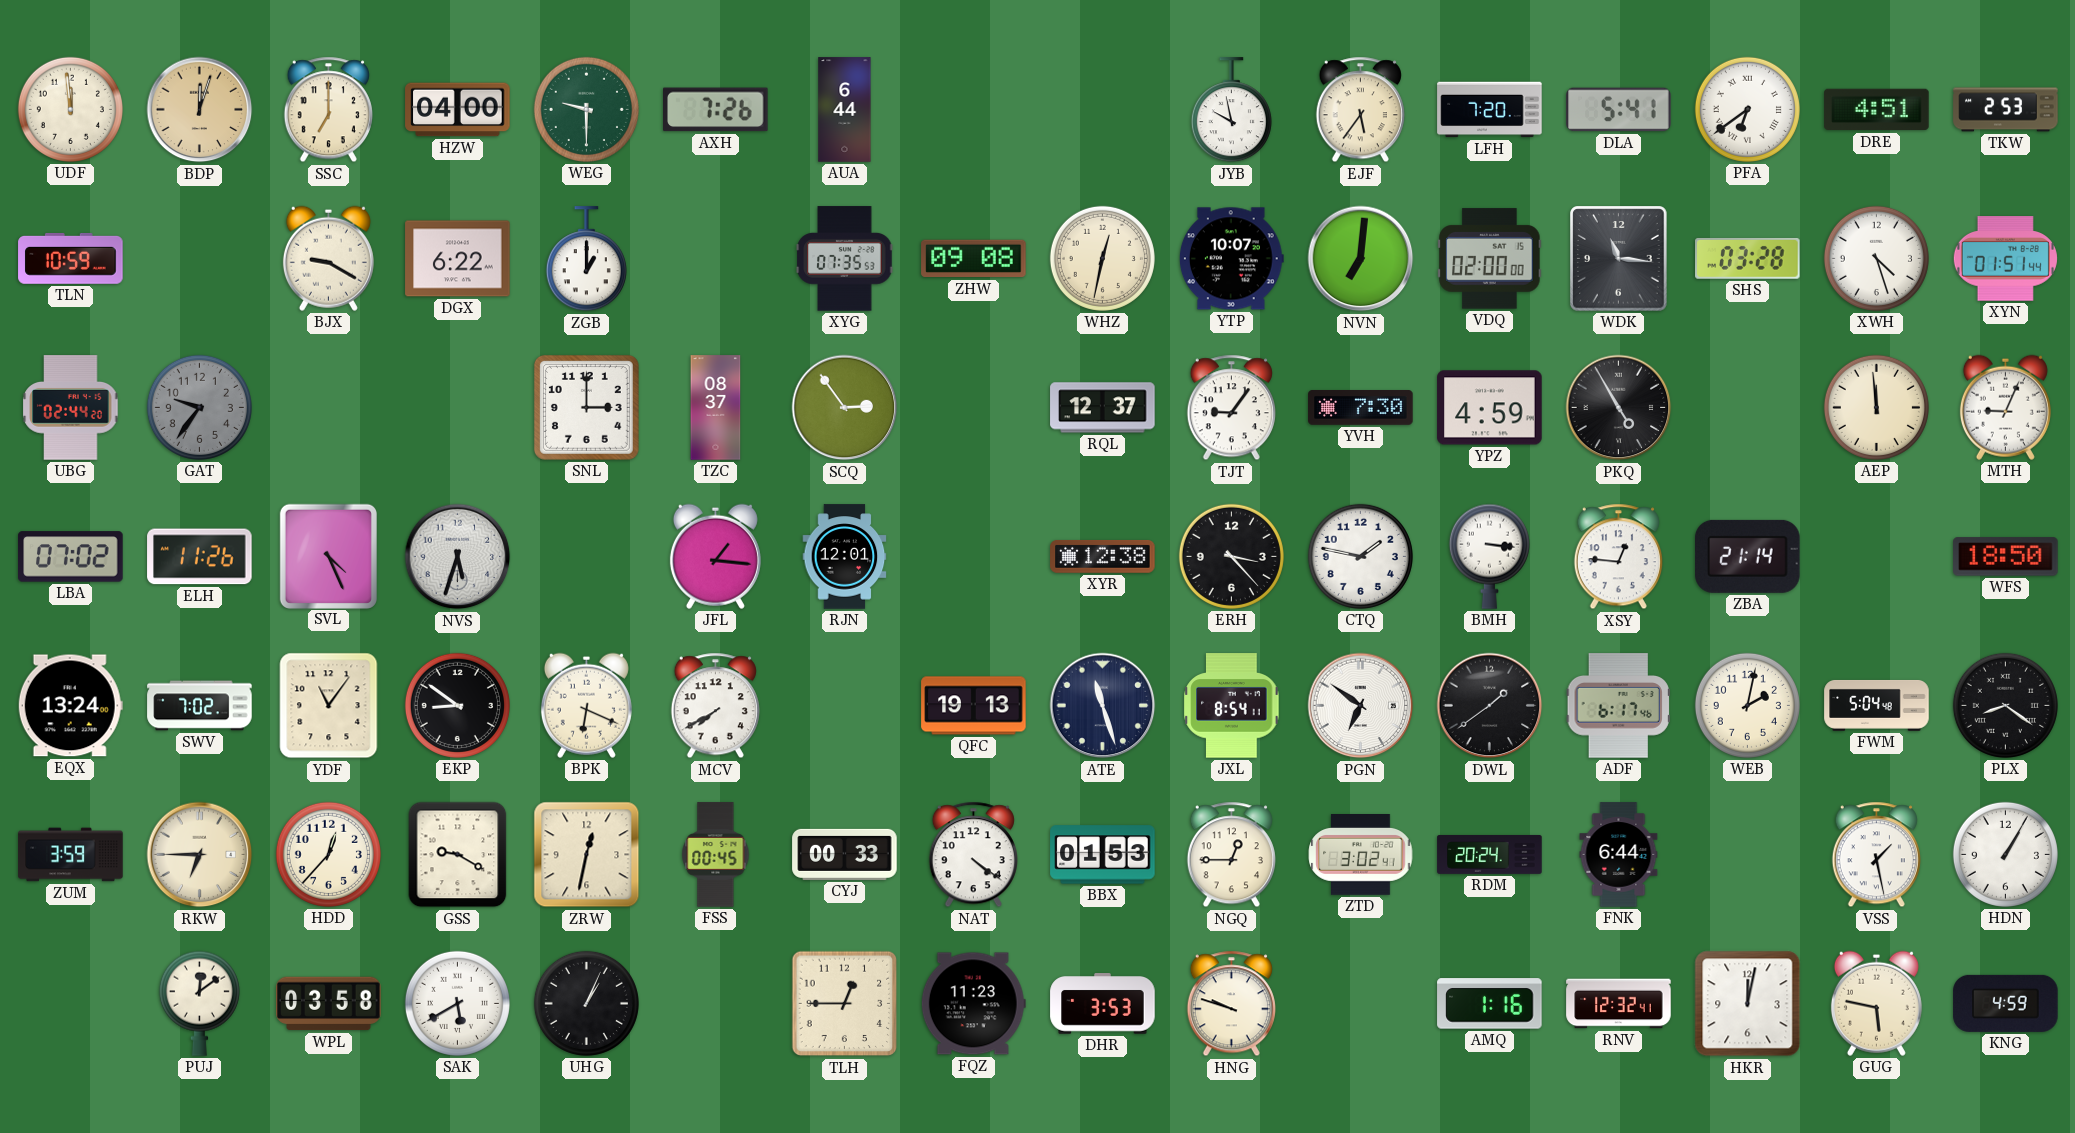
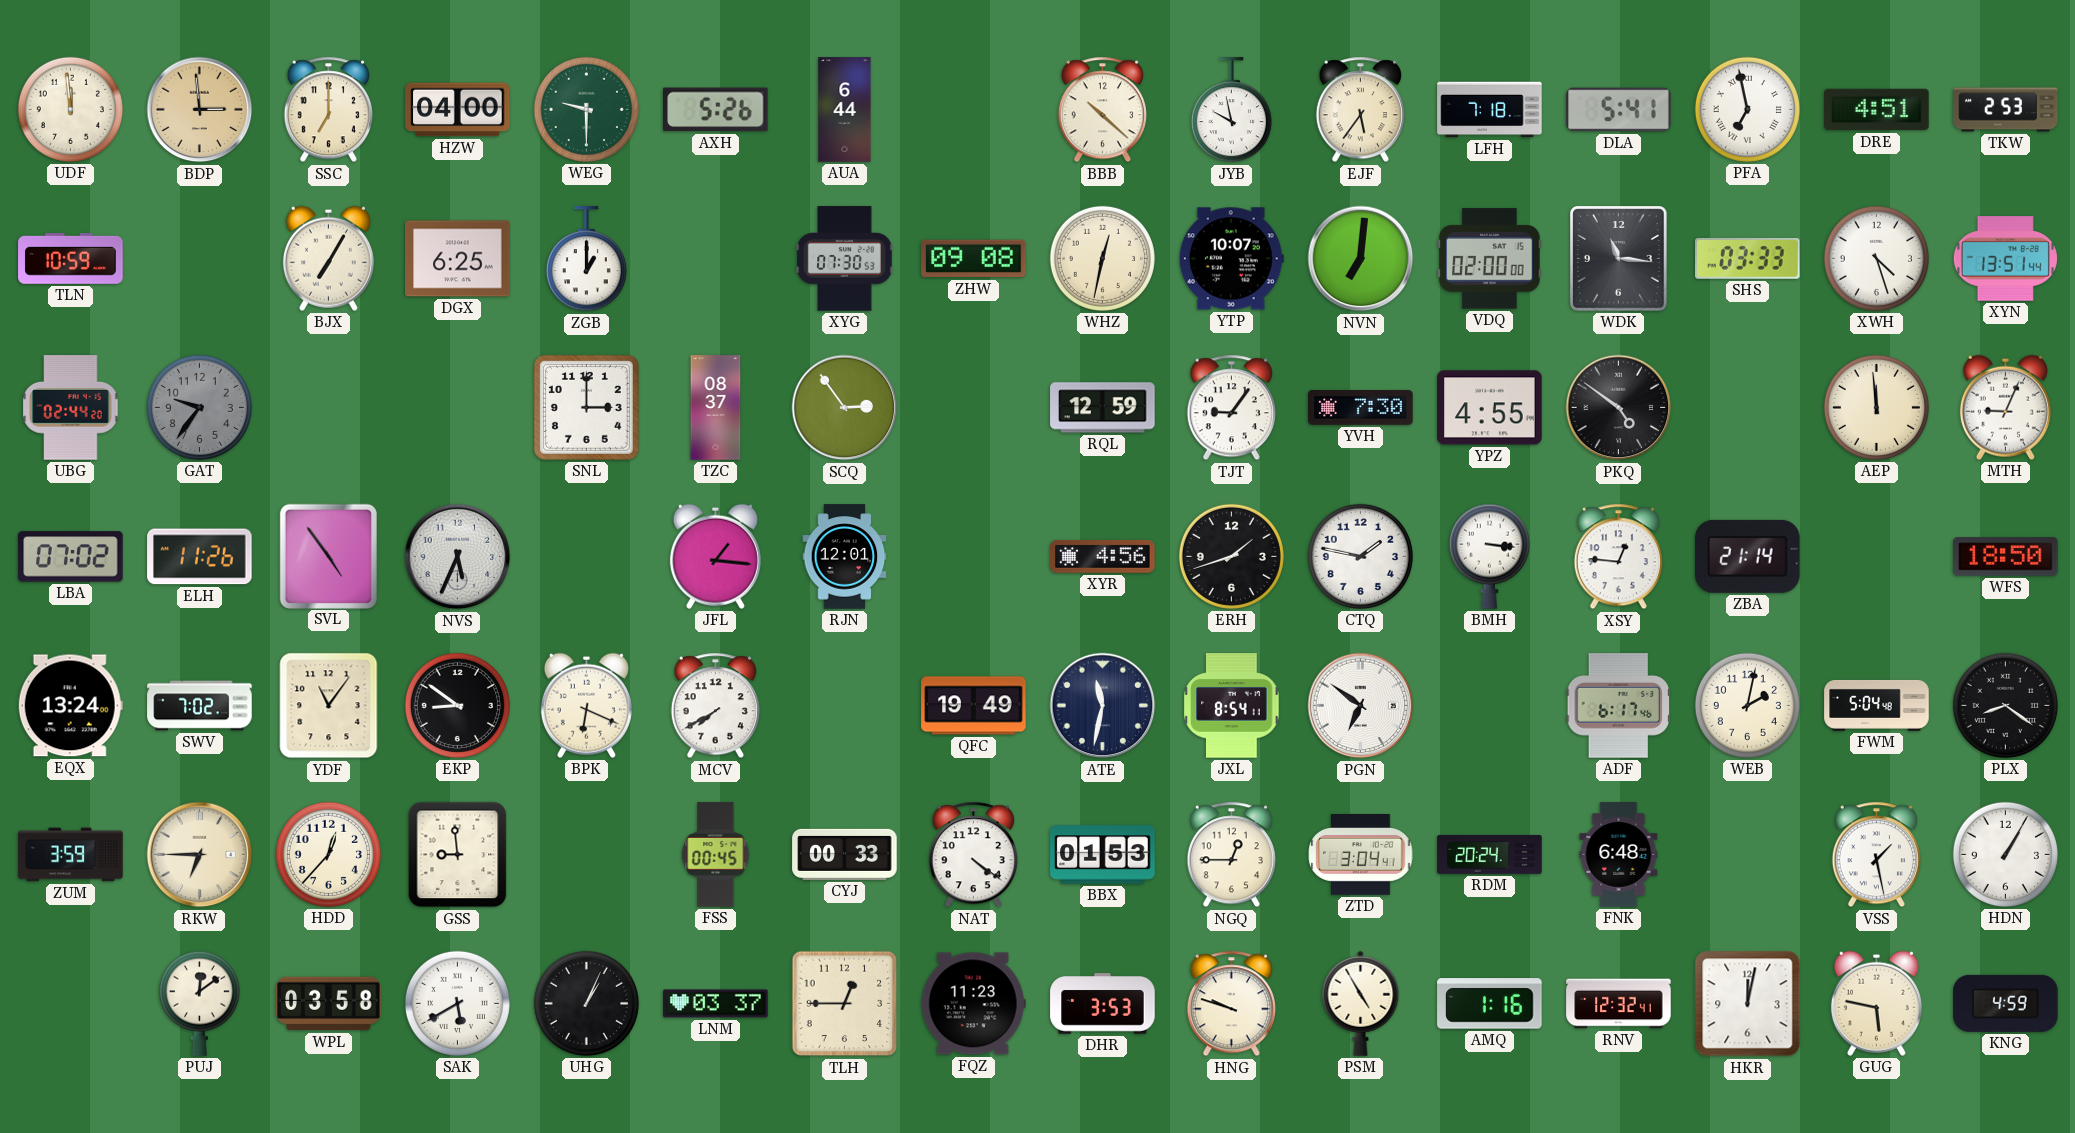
BDP: 12:03 -> 2:59 (200, 110)
AXH: 7:26 -> 5:26 (716, 110)
BBB: none -> 10:22 (1102, 110)
LFH: 7:20 -> 7:18 (1490, 110)
PFA: 6:39 -> 6:58 (1747, 109)
BJX: 9:20 -> 7:05 (328, 258)
DGX: 6:22 -> 6:25 (458, 259)
XYG: 07:35 -> 07:30 (845, 259)
SHS: 03:28 -> 03:33 (1748, 258)
XYN: 01:51 -> 13:51 (2005, 259)
RQL: 12:37 -> 12:59 (1103, 408)
YPZ: 4:59 -> 4:55 (1490, 408)
PKQ: 4:55 -> 4:51 (1619, 408)
SVL: 4:26 -> 4:54 (328, 556)
NVS: 5:33 -> 5:34 (458, 557)
XYR: 12:38 -> 4:56 (1103, 556)
ERH: 3:23 -> 1:42 (1231, 556)
QFC: 19:13 -> 19:49 (974, 706)
ATE: 11:27 -> 11:32 (1103, 706)
DWL: 1:39 -> none (1490, 706)
GSS: 9:20 -> 8:59 (458, 855)
ZRW: 12:32 -> none (587, 855)
ZTD: 3:02 -> 3:04 (1361, 855)
FNK: 6:44 -> 6:48 (1619, 855)
LNM: none -> 03:37 (716, 1004)
PSM: none -> 4:55 (1361, 1003)
